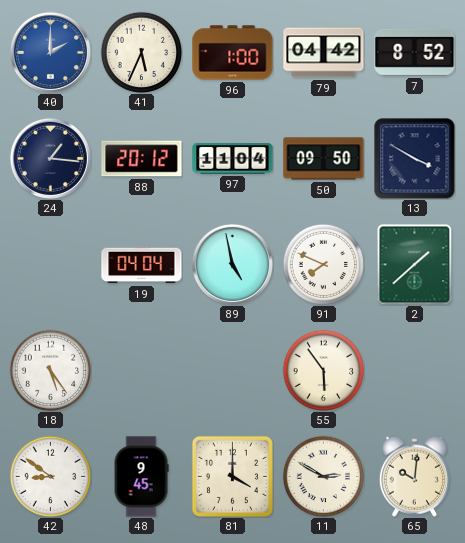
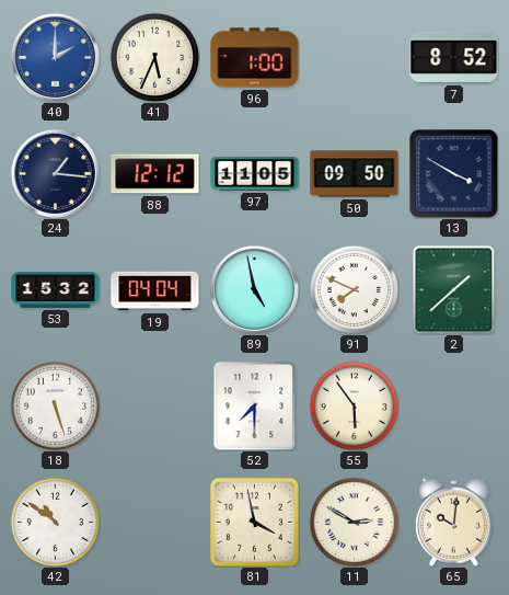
79: 04:42 -> none (324, 53)
88: 20:12 -> 12:12 (155, 174)
97: 11:04 -> 11:05 (255, 174)
53: none -> 15:32 (56, 290)
18: 5:24 -> 5:27 (55, 405)
52: none -> 7:30 (255, 405)
42: 8:51 -> 10:51 (55, 522)
48: 9:45 -> none (141, 477)
81: 4:00 -> 3:58 (254, 522)
